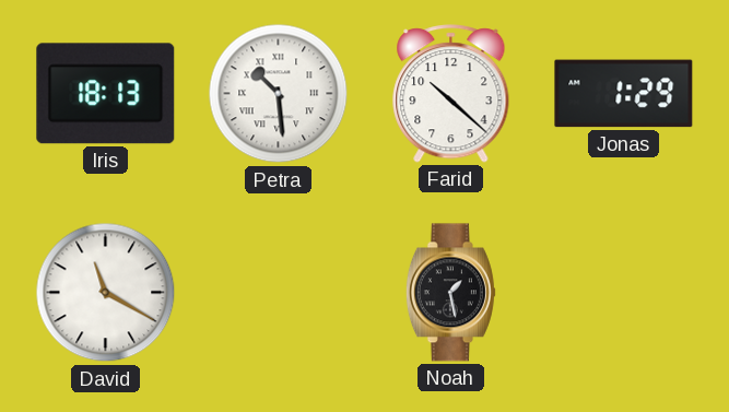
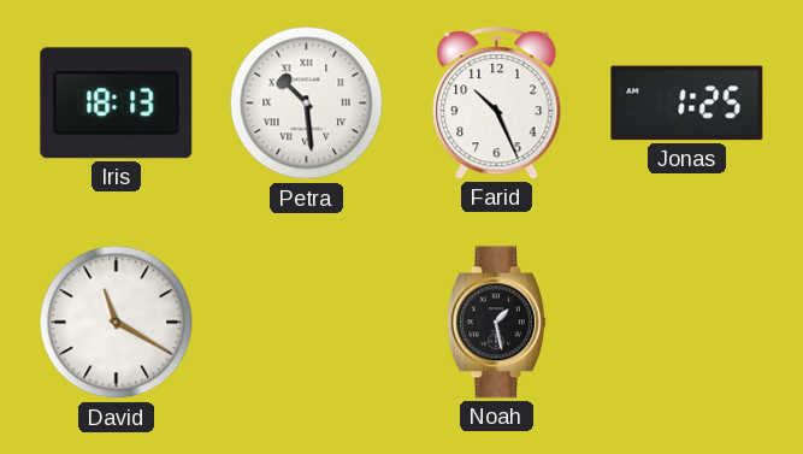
Farid: 10:22 -> 10:26 (497, 104)
Jonas: 1:29 -> 1:25 (687, 104)
